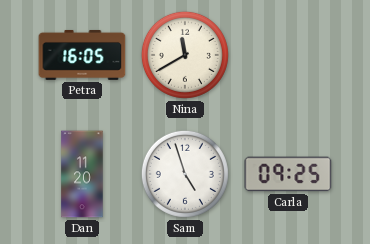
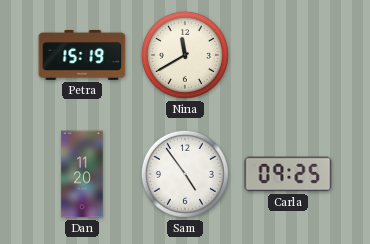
Petra: 16:05 -> 15:19 (82, 55)
Sam: 4:57 -> 4:54 (185, 174)
